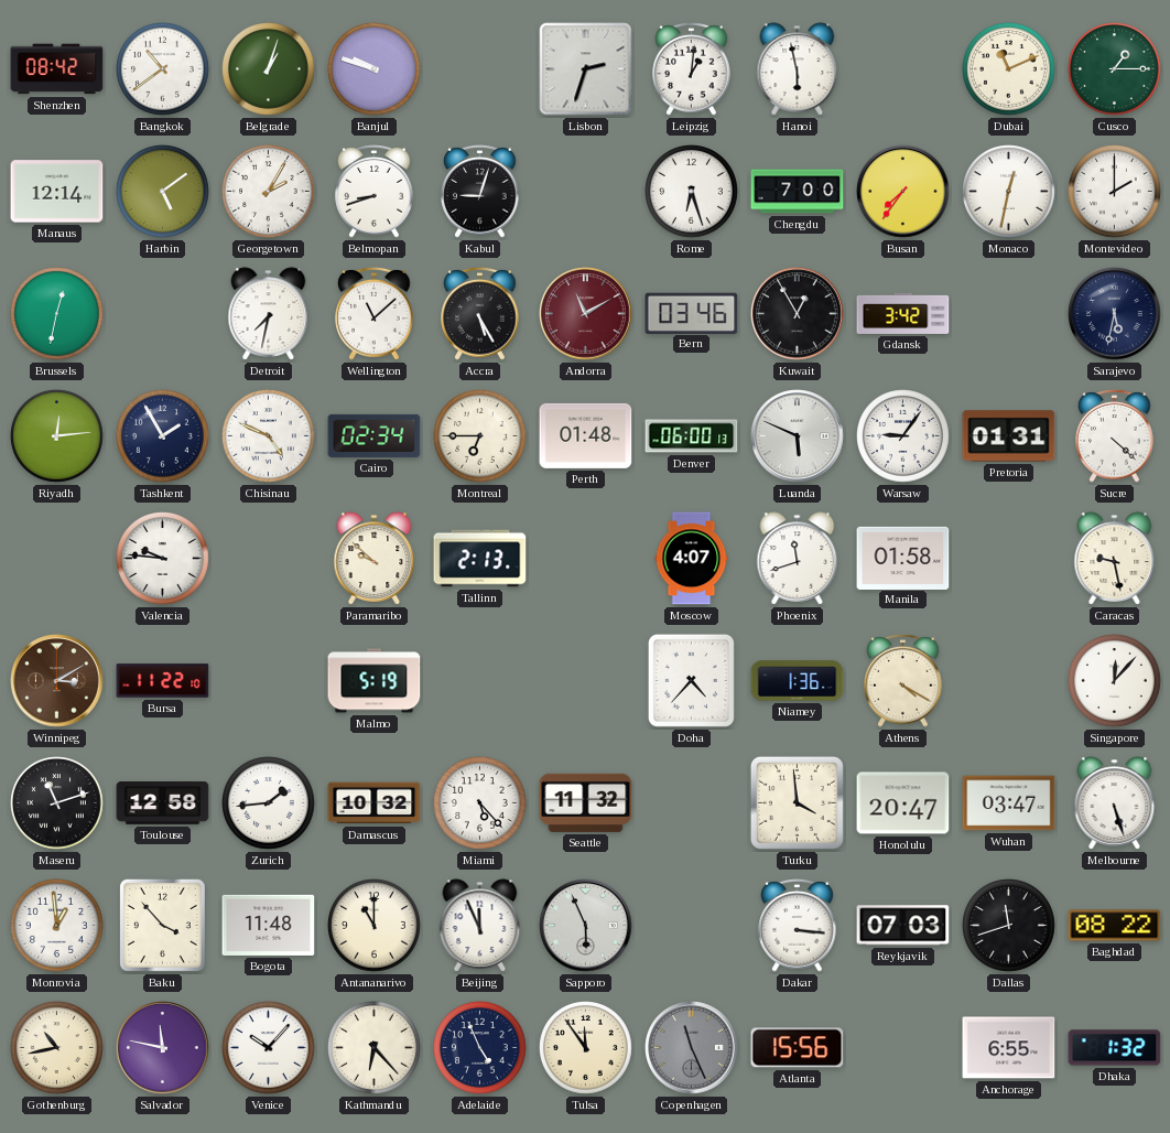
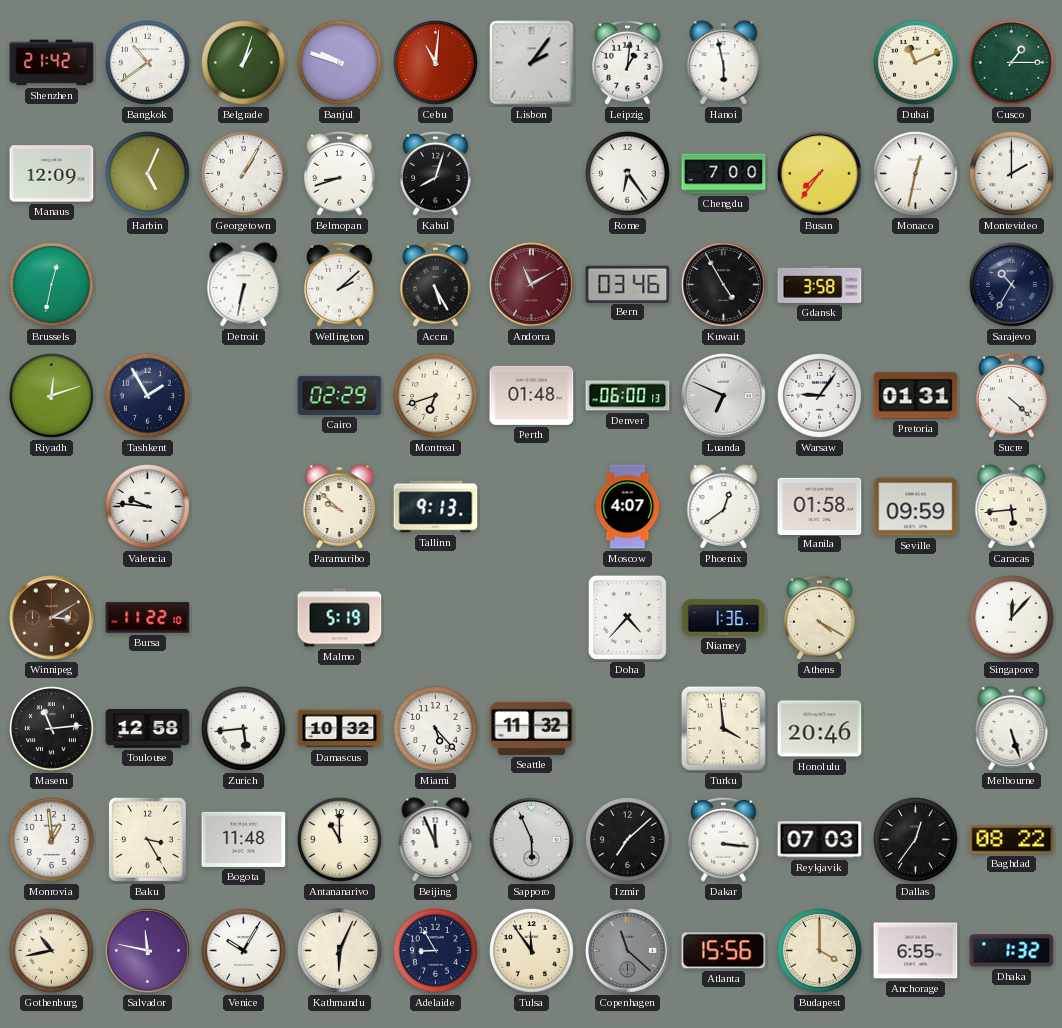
Shenzhen: 08:42 -> 21:42 (52, 63)
Cebu: none -> 11:01 (436, 63)
Lisbon: 2:33 -> 2:06 (532, 63)
Manaus: 12:14 -> 12:09 (52, 174)
Harbin: 5:09 -> 5:04 (148, 174)
Georgetown: 2:05 -> 1:05 (244, 174)
Kabul: 9:03 -> 8:03 (436, 174)
Rome: 6:27 -> 6:24 (628, 174)
Detroit: 7:32 -> 6:32 (244, 285)
Wellington: 11:08 -> 2:08 (340, 285)
Kuwait: 12:55 -> 4:55 (724, 285)
Gdansk: 3:42 -> 3:58 (820, 284)
Sarajevo: 5:32 -> 10:35 (1012, 285)
Riyadh: 12:14 -> 12:12 (52, 396)
Chisinau: 4:49 -> none (269, 436)
Cairo: 02:34 -> 02:29 (340, 395)
Montreal: 6:45 -> 6:42 (436, 396)
Luanda: 5:49 -> 6:49 (724, 396)
Tallinn: 2:13 -> 9:13 (436, 507)
Phoenix: 11:42 -> 12:39 (724, 507)
Seville: none -> 09:59 (916, 507)
Caracas: 9:28 -> 5:44 (1012, 507)
Maseru: 11:12 -> 11:14 (52, 729)
Zurich: 1:44 -> 5:44 (244, 729)
Honolulu: 20:47 -> 20:46 (820, 729)
Wuhan: 03:47 -> none (1009, 803)
Baku: 3:53 -> 3:25 (147, 839)
Izmir: none -> 7:08 (628, 840)
Dallas: 11:42 -> 12:36 (916, 840)
Venice: 10:07 -> 10:05 (244, 951)
Kathmandu: 6:23 -> 6:04 (340, 951)
Adelaide: 4:56 -> 8:55 (436, 951)
Copenhagen: 11:26 -> 11:22 (628, 951)
Budapest: none -> 4:00 (820, 951)
